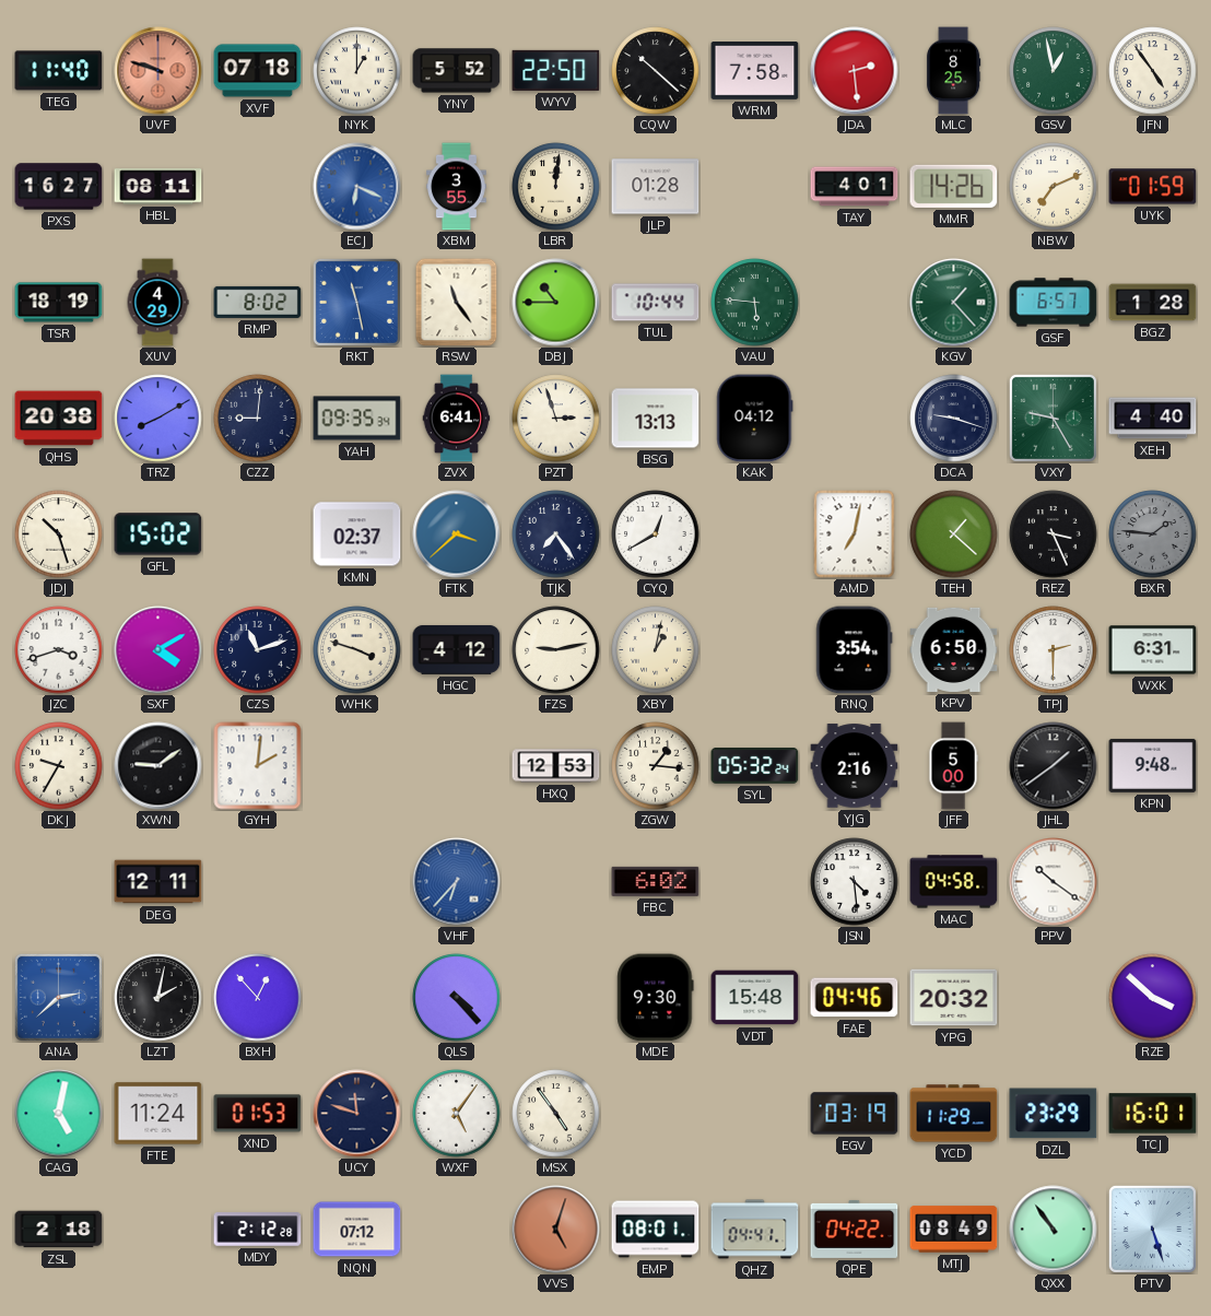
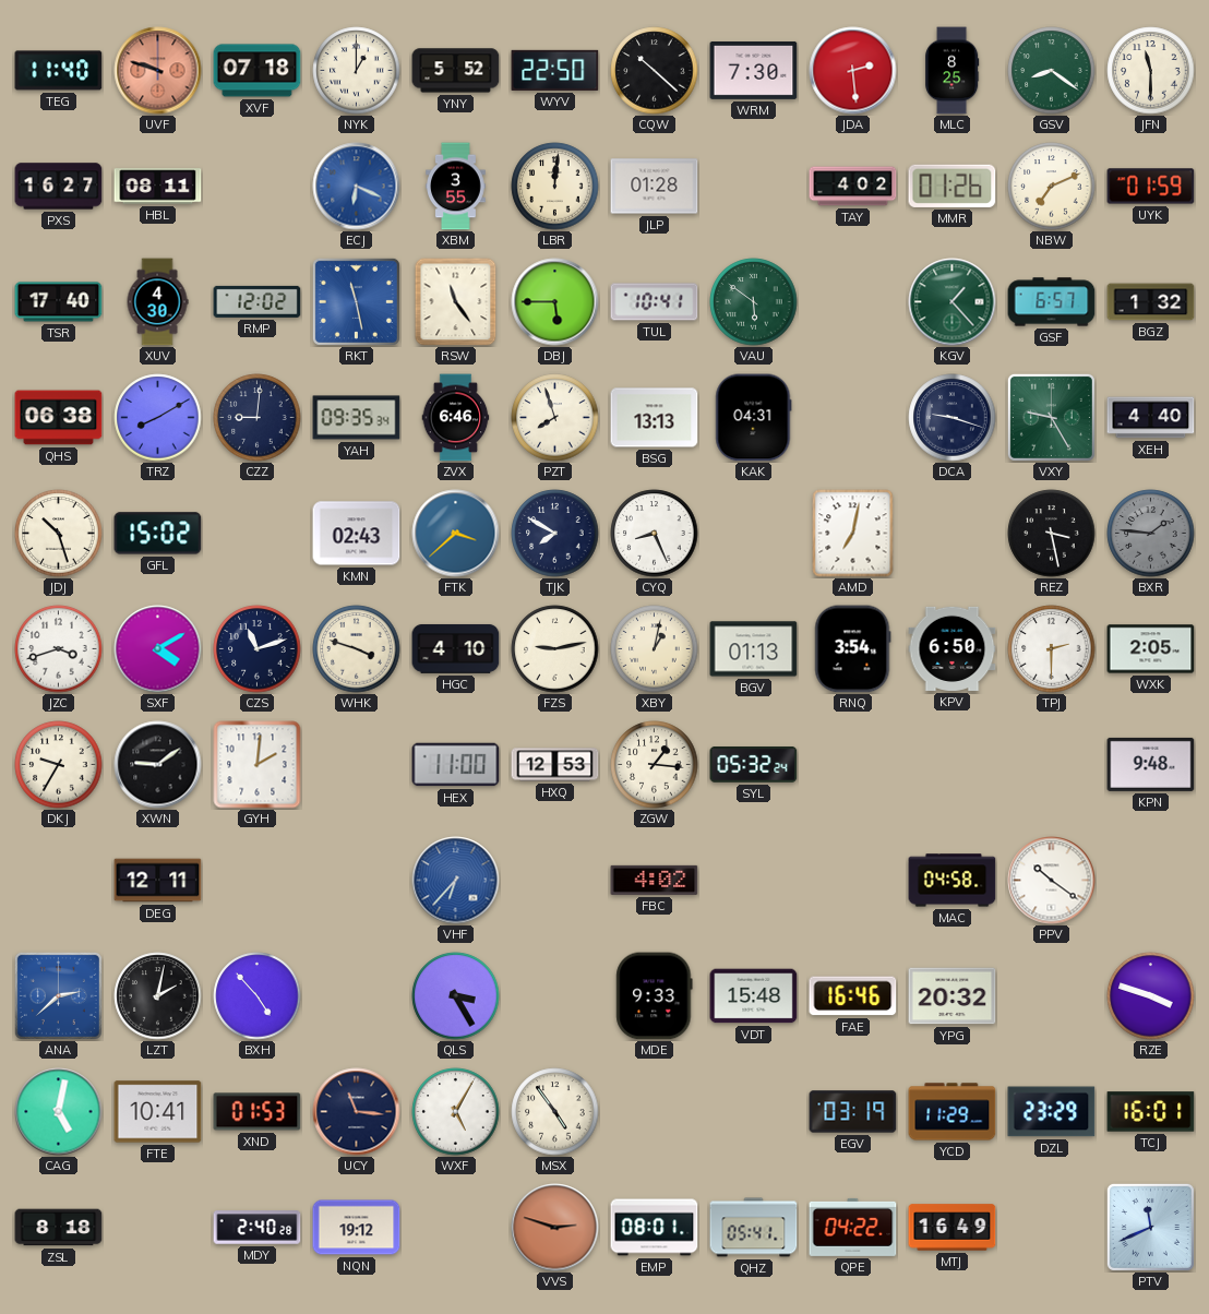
WRM: 7:58 -> 7:30 (754, 71)
GSV: 12:58 -> 8:21 (1052, 71)
JFN: 4:54 -> 11:30 (1151, 71)
TAY: 4:01 -> 4:02 (853, 187)
MMR: 14:26 -> 01:26 (953, 186)
TSR: 18:19 -> 17:40 (59, 302)
XUV: 4:29 -> 4:30 (157, 302)
RMP: 8:02 -> 12:02 (258, 301)
DBJ: 10:45 -> 5:45 (555, 302)
TUL: 10:44 -> 10:41 (655, 302)
VAU: 5:46 -> 5:51 (754, 302)
BGZ: 1:28 -> 1:32 (1151, 302)
QHS: 20:38 -> 06:38 (59, 418)
ZVX: 6:41 -> 6:46 (456, 418)
PZT: 2:57 -> 7:57 (555, 418)
KAK: 04:12 -> 04:31 (754, 418)
KMN: 02:37 -> 02:43 (357, 534)
TJK: 7:24 -> 7:50 (555, 534)
CYQ: 12:40 -> 8:26 (655, 534)
TEH: 1:22 -> none (954, 534)
REZ: 3:26 -> 3:28 (1052, 534)
HGC: 4:12 -> 4:10 (456, 649)
BGV: none -> 01:13 (754, 649)
WXK: 6:31 -> 2:05 (1151, 649)
HEX: none -> 11:00 (456, 765)
YJG: 2:16 -> none (855, 766)
JFF: 5:00 -> none (953, 766)
JHL: 1:39 -> none (1054, 766)
FBC: 6:02 -> 4:02 (655, 880)
JSN: 4:29 -> none (855, 882)
BXH: 12:53 -> 4:53 (258, 996)
QLS: 4:23 -> 3:25 (456, 996)
MDE: 9:30 -> 9:33 (655, 996)
FAE: 04:46 -> 16:46 (853, 996)
RZE: 3:52 -> 3:48 (1151, 996)
FTE: 11:24 -> 10:41 (158, 1112)
UCY: 11:48 -> 11:16 (357, 1112)
WXF: 5:06 -> 5:05 (456, 1112)
ZSL: 2:18 -> 8:18 (59, 1228)
MDY: 2:12 -> 2:40 (258, 1228)
NQN: 07:12 -> 19:12 (357, 1228)
VVS: 5:03 -> 2:48 (555, 1228)
QHZ: 04:41 -> 05:41 (754, 1228)
MTJ: 08:49 -> 16:49 (953, 1228)
QXX: 10:54 -> none (1054, 1230)
PTV: 5:27 -> 11:41 (1150, 1227)
